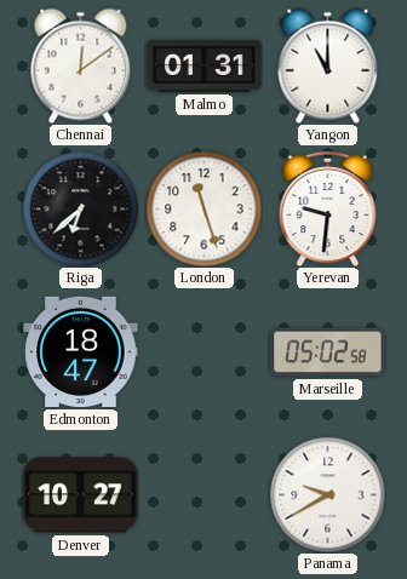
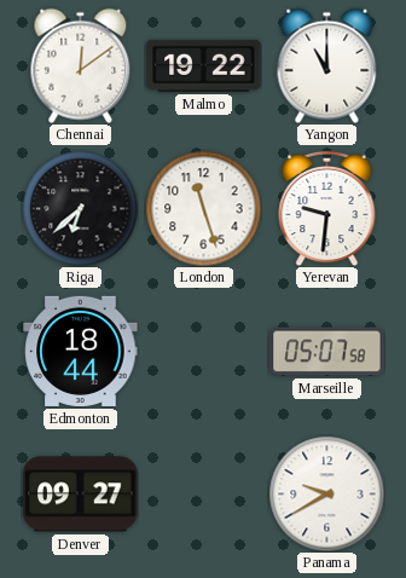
Malmo: 01:31 -> 19:22 (204, 65)
Edmonton: 18:47 -> 18:44 (81, 351)
Marseille: 05:02 -> 05:07 (327, 352)
Denver: 10:27 -> 09:27 (81, 495)
